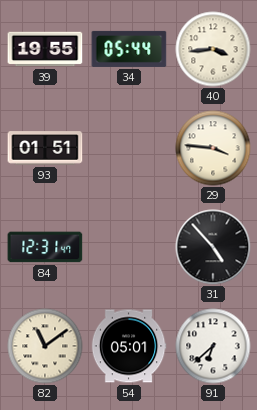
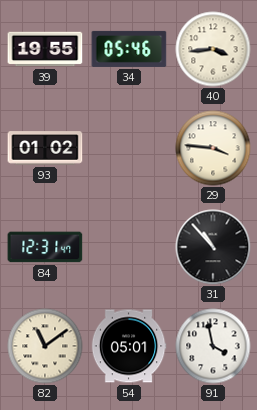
34: 05:44 -> 05:46 (129, 49)
93: 01:51 -> 01:02 (45, 148)
31: 4:53 -> 10:53 (213, 247)
91: 6:38 -> 3:58 (213, 346)
